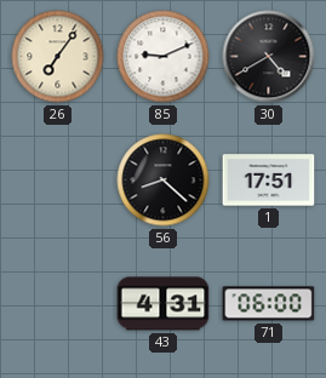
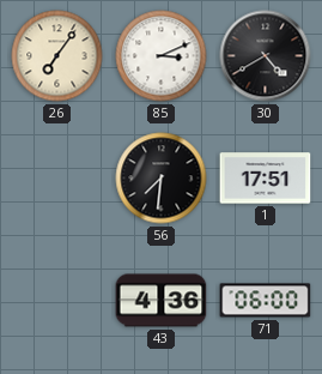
85: 9:11 -> 3:11 (162, 56)
56: 8:22 -> 7:31 (162, 179)
43: 4:31 -> 4:36 (162, 301)
